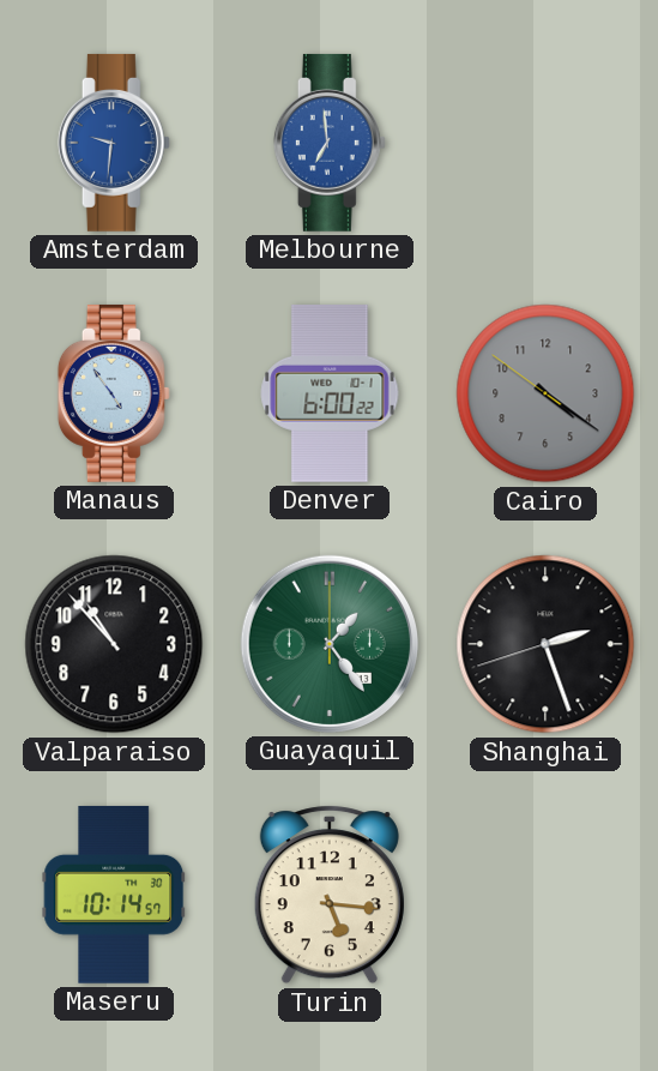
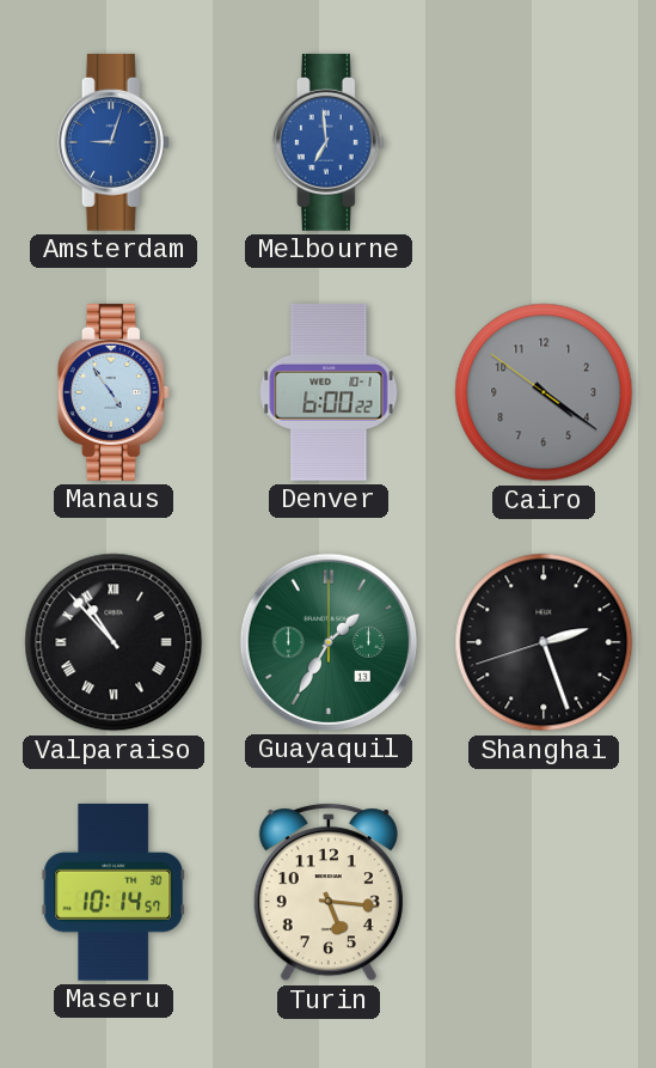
Amsterdam: 9:31 -> 9:03 (114, 142)
Valparaiso numerals: Arabic -> Roman (114, 642)
Guayaquil: 1:24 -> 1:35 (329, 642)
